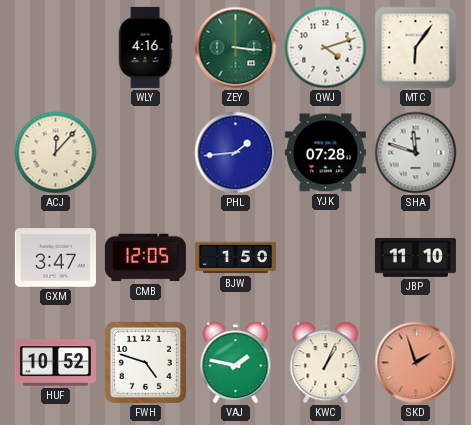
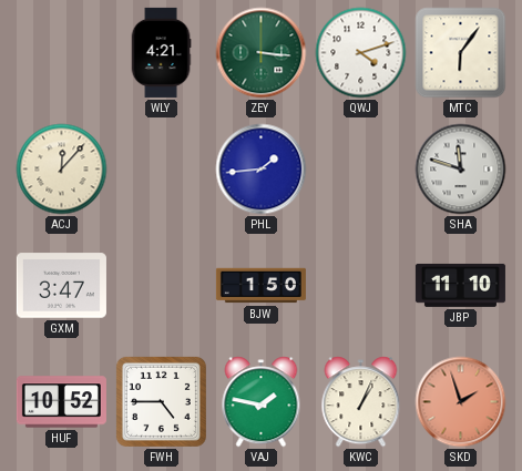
WLY: 4:16 -> 4:21 (161, 52)
YJK: 07:28 -> none (325, 153)
CMB: 12:05 -> none (145, 258)
FWH: 4:48 -> 4:45 (161, 401)
